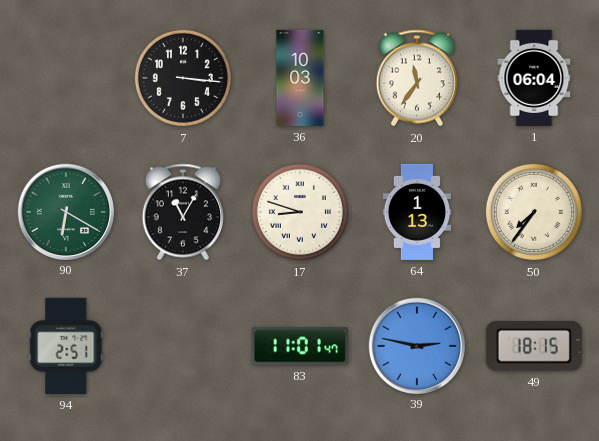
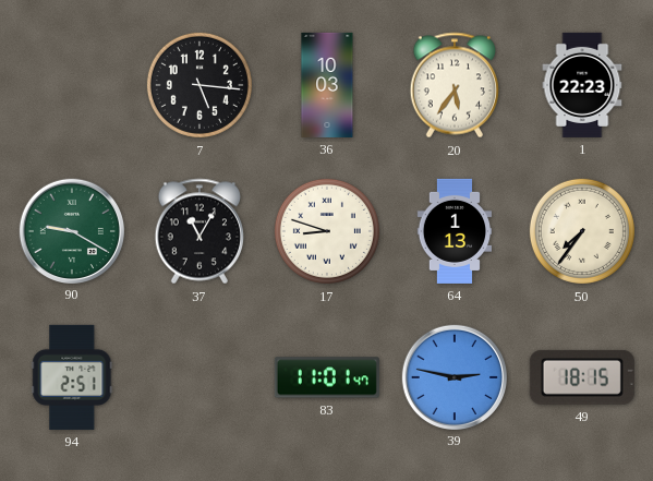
7: 3:16 -> 5:16 (199, 85)
20: 11:36 -> 5:36 (454, 85)
1: 06:04 -> 22:23 (582, 85)
90: 6:20 -> 9:20 (71, 230)
